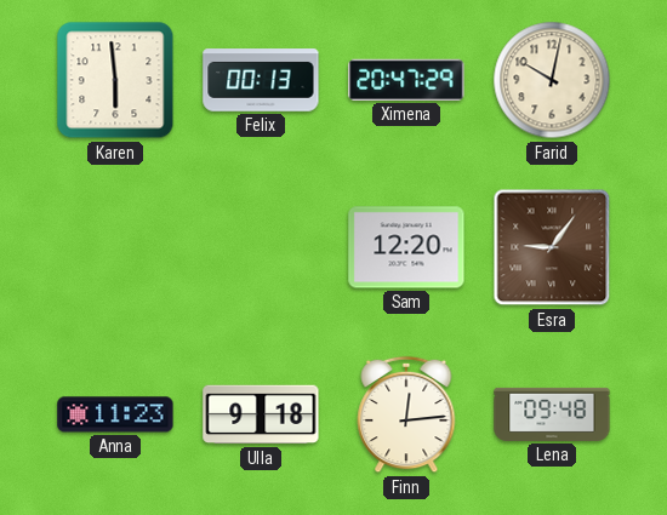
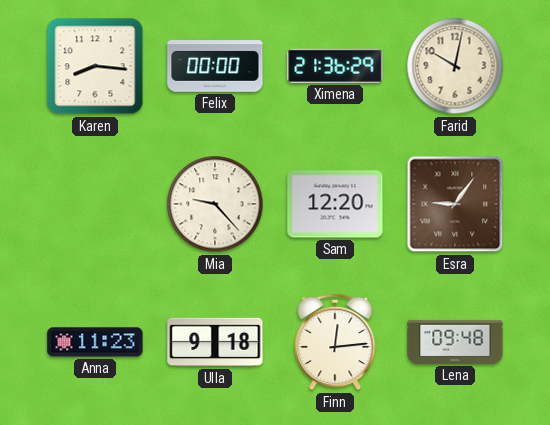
Karen: 5:59 -> 8:16 (95, 66)
Felix: 00:13 -> 00:00 (215, 66)
Ximena: 20:47 -> 21:36 (335, 66)
Mia: none -> 9:23 (215, 204)
